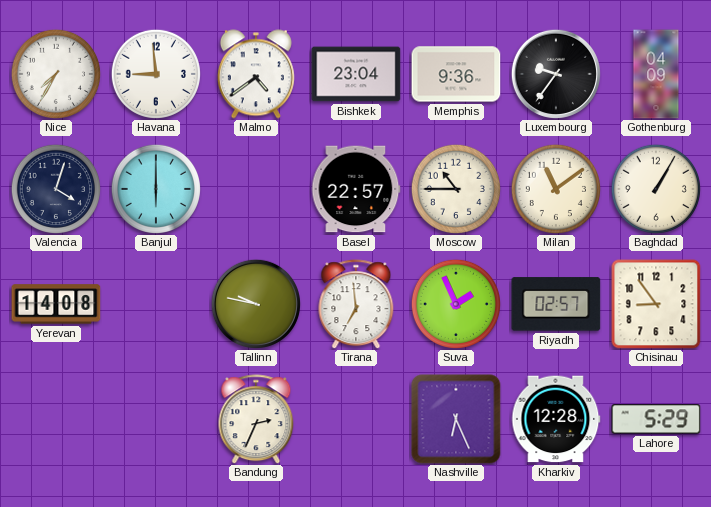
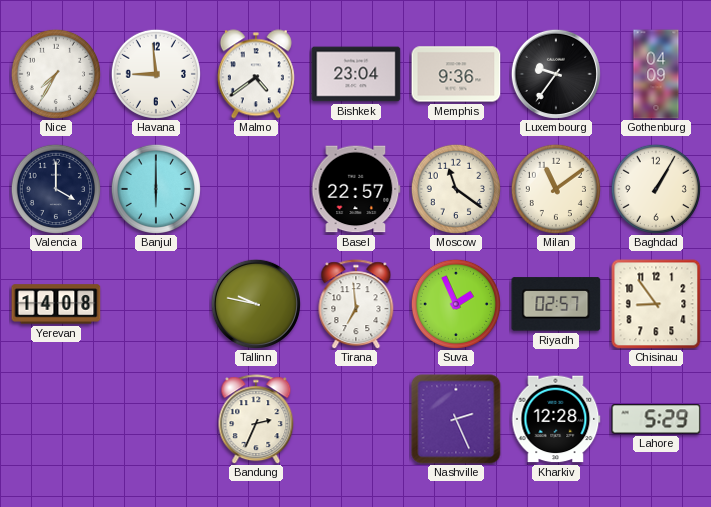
Valencia: 4:03 -> 4:00 (56, 189)
Moscow: 10:45 -> 11:21 (456, 189)
Nashville: 6:26 -> 2:26 (456, 419)
